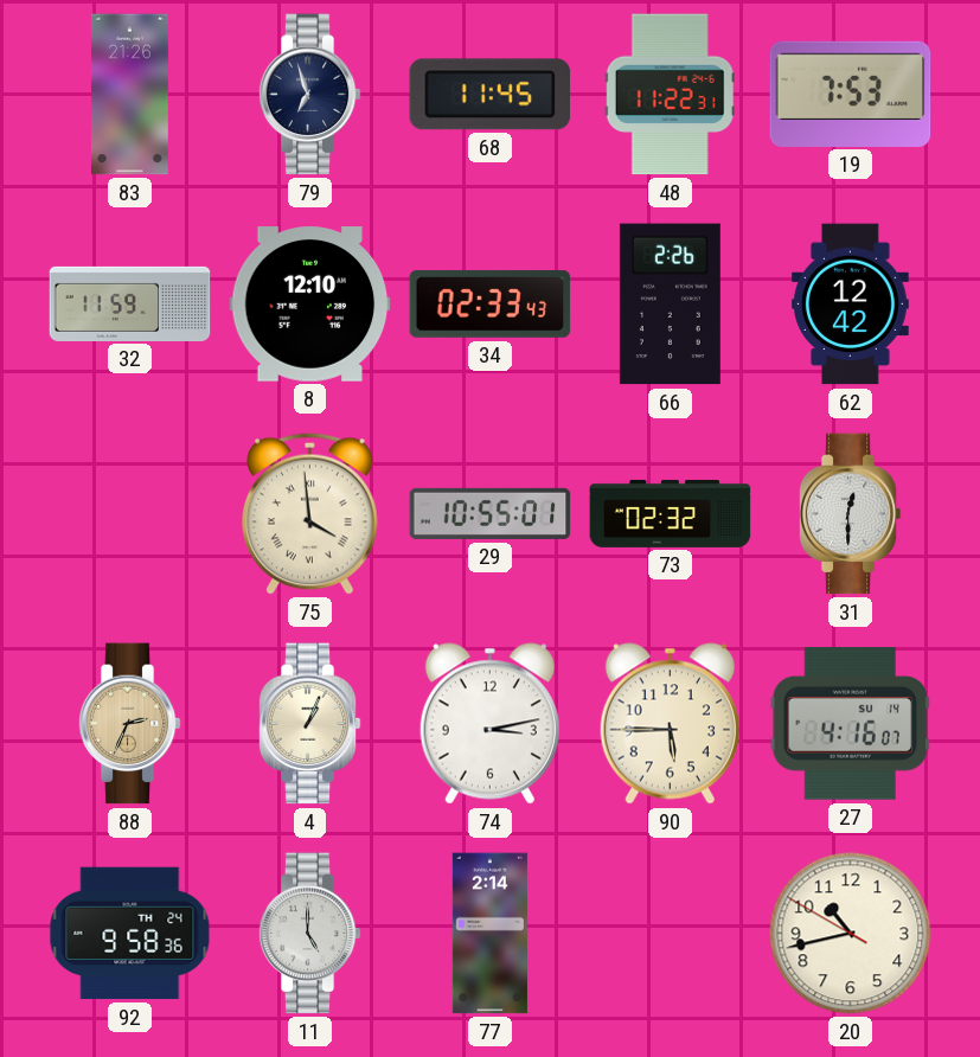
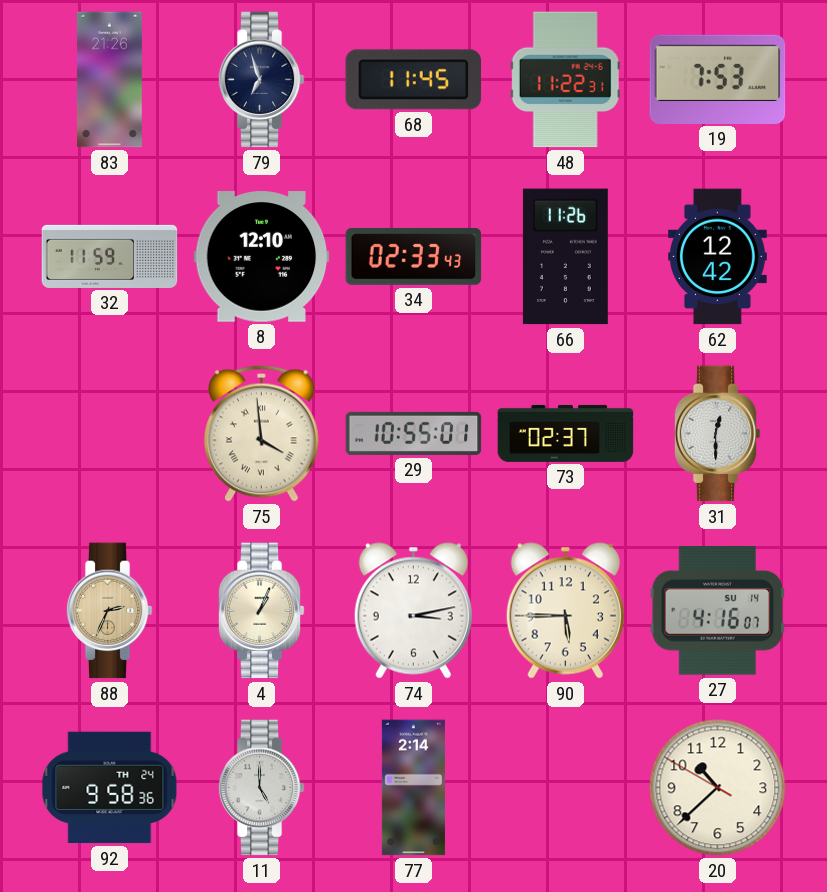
66: 2:26 -> 11:26 (565, 257)
73: 02:32 -> 02:37 (566, 433)
20: 10:42 -> 10:37 (718, 788)
